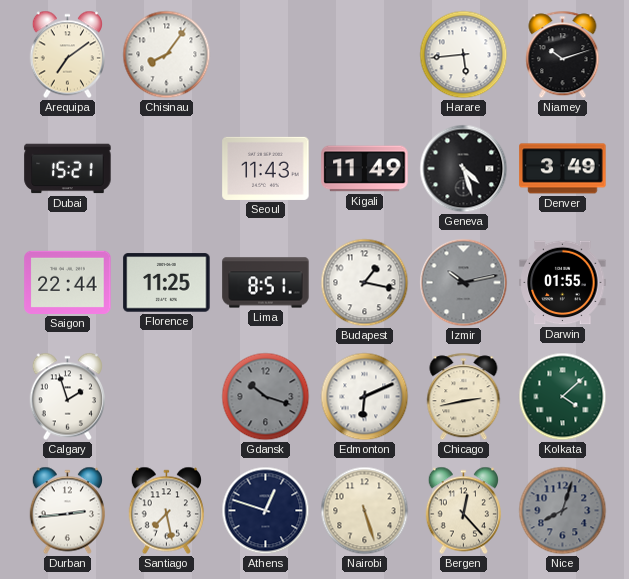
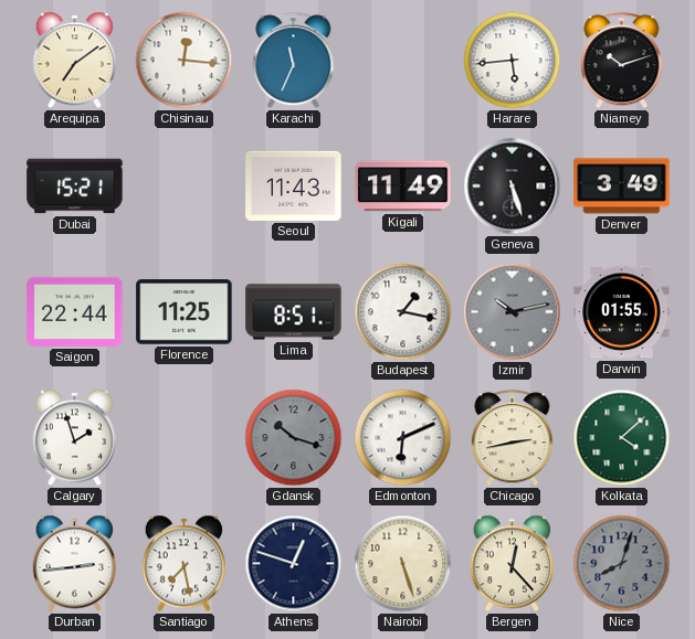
Chisinau: 8:06 -> 12:16 (185, 61)
Karachi: none -> 11:34 (294, 61)
Geneva: 4:27 -> 5:27 (513, 187)
